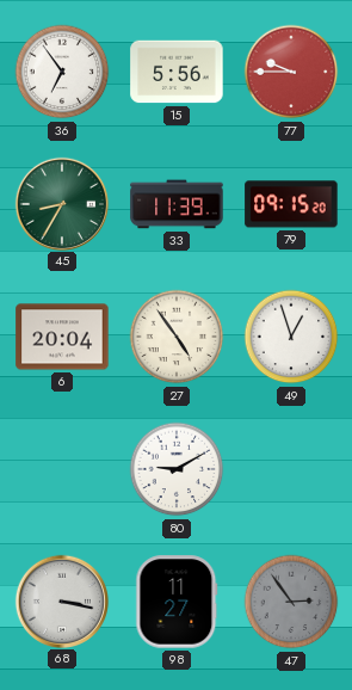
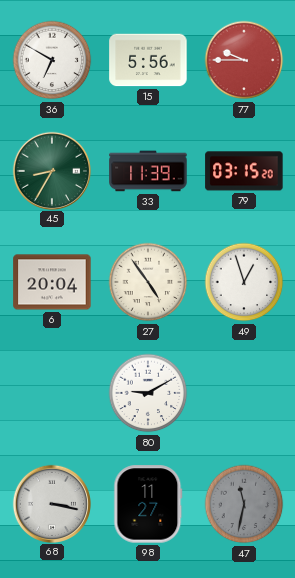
36: 6:54 -> 6:50 (52, 60)
79: 09:15 -> 03:15 (244, 171)
47: 2:54 -> 11:32 (244, 504)
